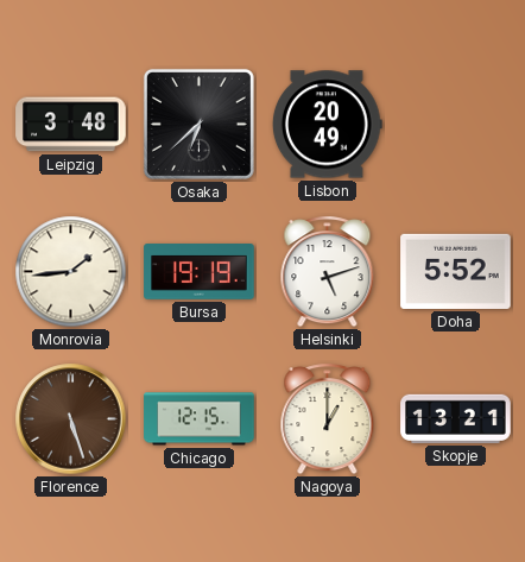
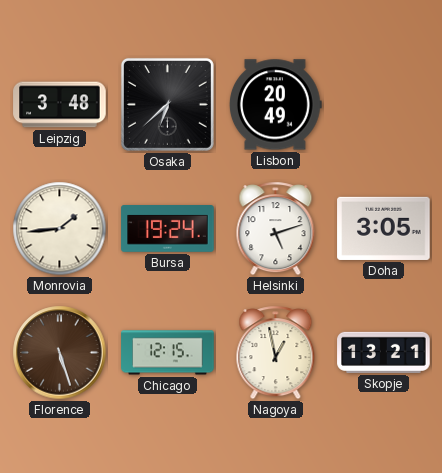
Bursa: 19:19 -> 19:24 (168, 229)
Doha: 5:52 -> 3:05 (384, 228)
Nagoya: 1:00 -> 12:58 (276, 353)
